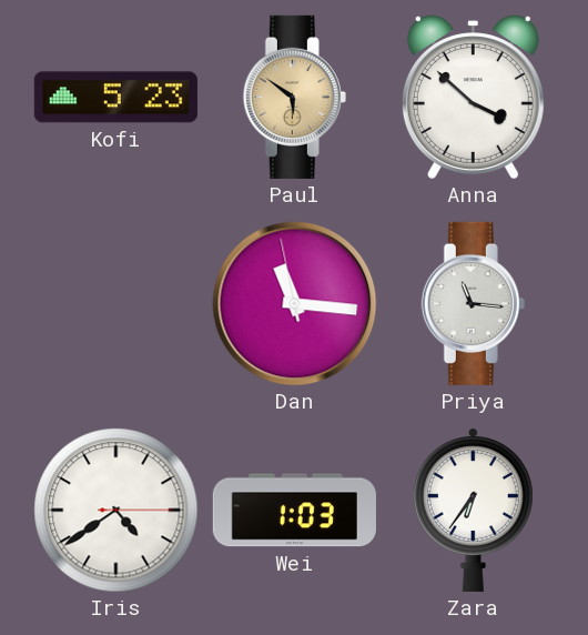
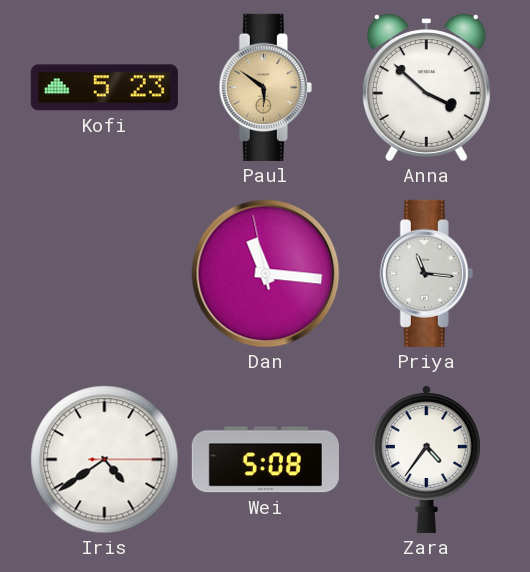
Wei: 1:03 -> 5:08 (265, 460)
Zara: 6:36 -> 4:36 (426, 459)
